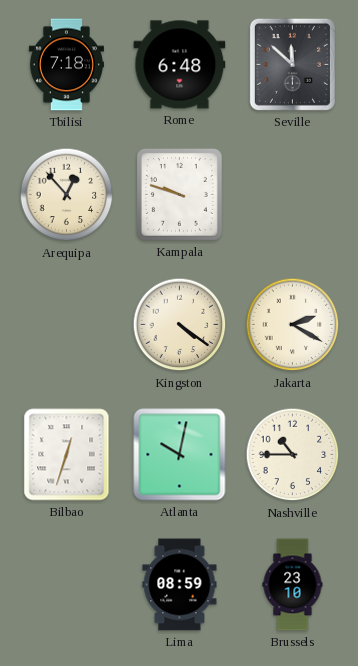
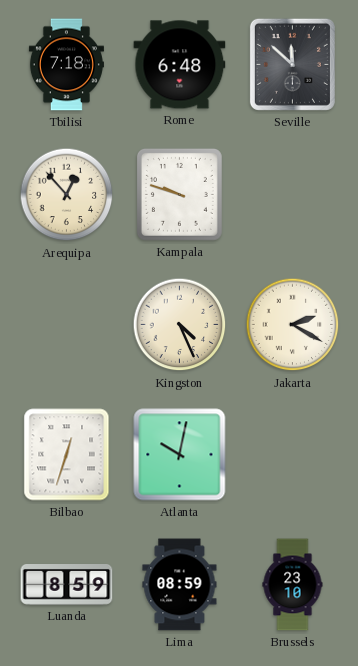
Kingston: 4:21 -> 4:26 (180, 325)
Nashville: 10:45 -> none (293, 455)
Luanda: none -> 8:59 (67, 585)
